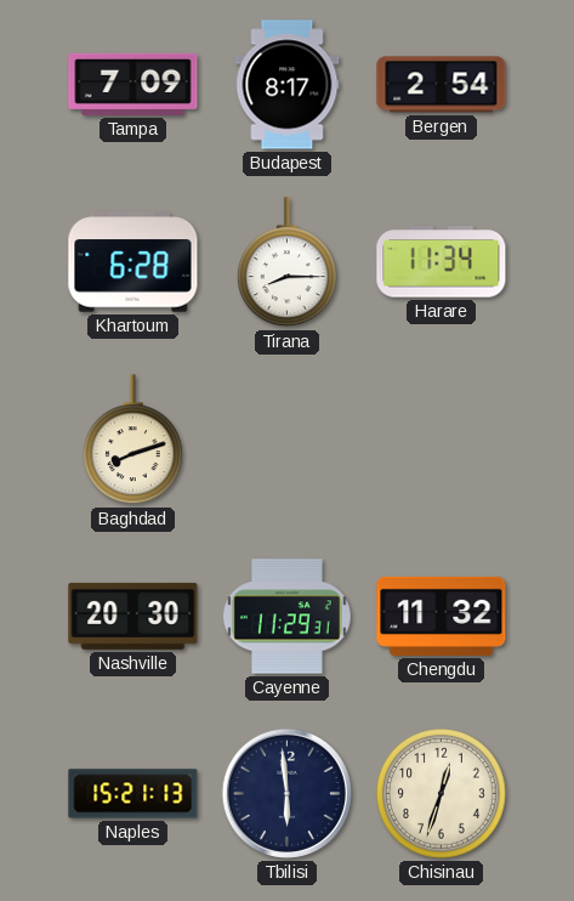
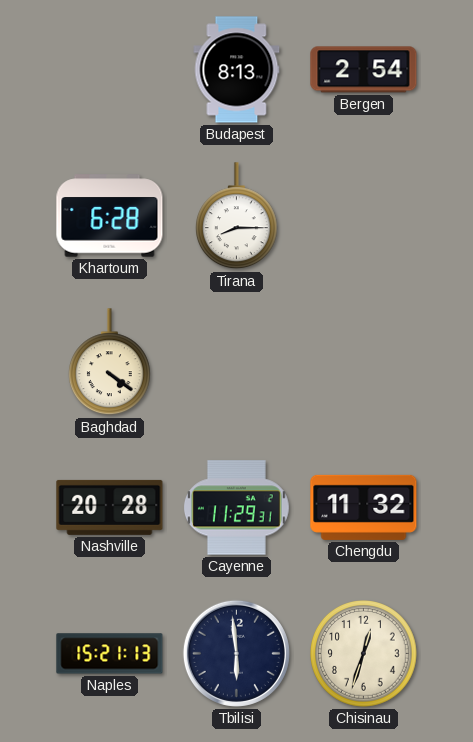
Tampa: 7:09 -> none (133, 84)
Budapest: 8:17 -> 8:13 (237, 70)
Harare: 11:34 -> none (442, 262)
Baghdad: 8:12 -> 4:21 (110, 362)
Nashville: 20:30 -> 20:28 (110, 507)
